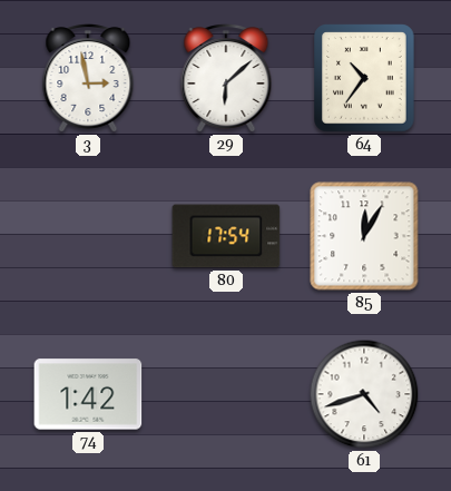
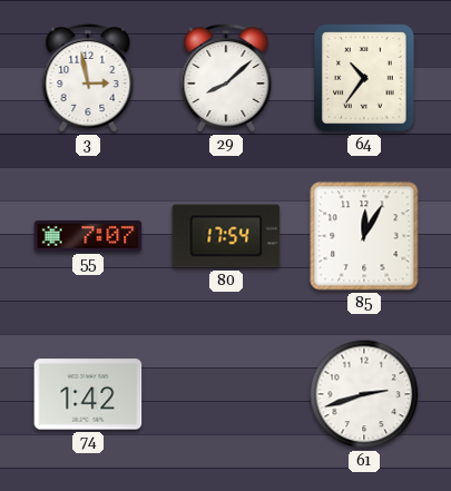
29: 6:08 -> 8:08 (226, 79)
55: none -> 7:07 (88, 236)
61: 4:42 -> 2:42 (364, 394)
